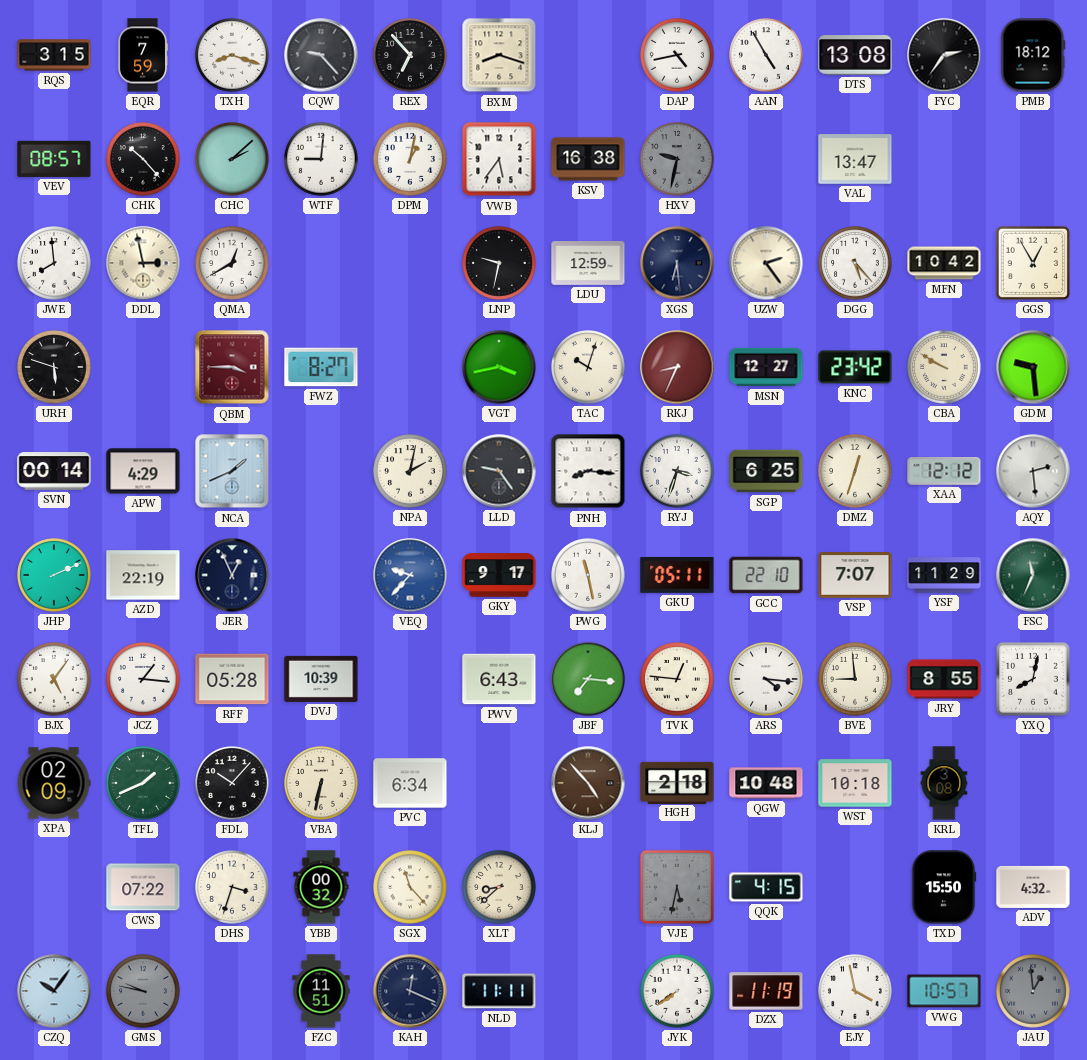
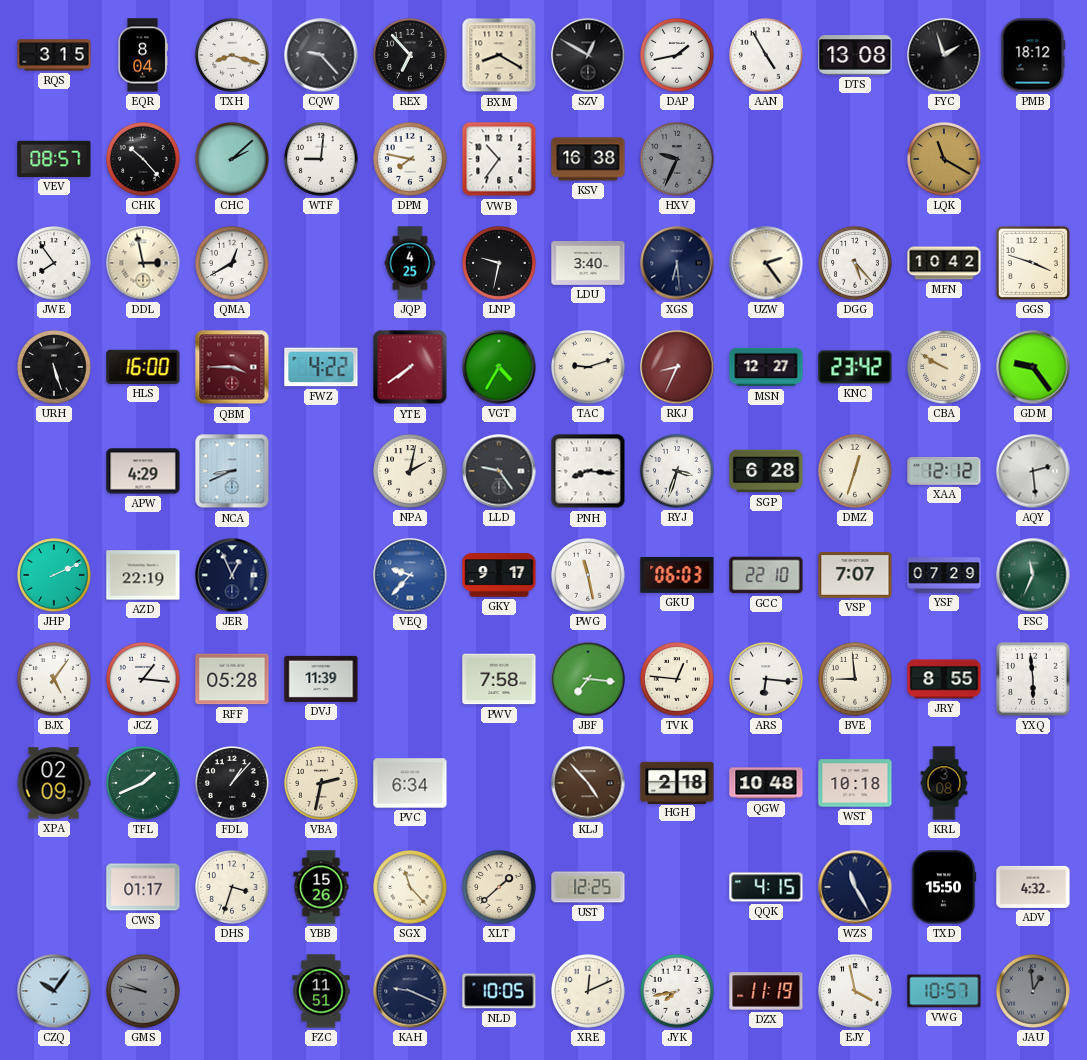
EQR: 7:59 -> 8:04 (143, 55)
BXM: 8:18 -> 8:20 (499, 55)
SZV: none -> 12:50 (588, 55)
DAP: 4:43 -> 1:43 (678, 56)
FYC: 2:36 -> 1:57 (944, 55)
DPM: 1:02 -> 7:47 (411, 160)
VWB: 5:36 -> 10:36 (499, 159)
HXV: 9:32 -> 9:34 (678, 160)
VAL: 13:47 -> none (855, 159)
LQK: none -> 11:20 (945, 160)
JWE: 7:59 -> 7:54 (55, 264)
JQP: none -> 4:25 (410, 263)
LDU: 12:59 -> 3:40 (588, 264)
GGS: 12:55 -> 3:48 (1033, 263)
URH: 5:48 -> 5:27 (55, 368)
HLS: none -> 16:00 (143, 367)
FWZ: 8:27 -> 4:22 (321, 367)
YTE: none -> 7:39 (410, 367)
VGT: 3:43 -> 4:35 (499, 367)
TAC: 10:03 -> 9:12 (589, 368)
GDM: 9:29 -> 9:24 (1033, 367)
SVN: 00:14 -> none (54, 471)
NCA: 1:41 -> 8:41 (232, 471)
SGP: 6:25 -> 6:28 (766, 471)
GKU: 05:11 -> 06:03 (677, 575)
YSF: 11:29 -> 07:29 (944, 575)
DVJ: 10:39 -> 11:39 (321, 679)
PWV: 6:43 -> 7:58 (499, 679)
ARS: 4:16 -> 6:16 (767, 680)
YXQ: 8:02 -> 5:59 (1033, 679)
FDL: 10:07 -> 1:07 (233, 784)
VBA: 6:32 -> 2:32 (322, 784)
CWS: 07:22 -> 01:17 (143, 887)
YBB: 00:32 -> 15:26 (321, 887)
XLT: 8:38 -> 1:38 (500, 888)
UST: none -> 12:25 (588, 887)
VJE: 5:32 -> none (677, 887)
WZS: none -> 11:25 (855, 887)
KAH: 12:19 -> 9:19 (410, 991)
NLD: 11:11 -> 10:05 (499, 991)
XRE: none -> 12:11 (589, 992)
JYK: 7:39 -> 7:43 (678, 992)
